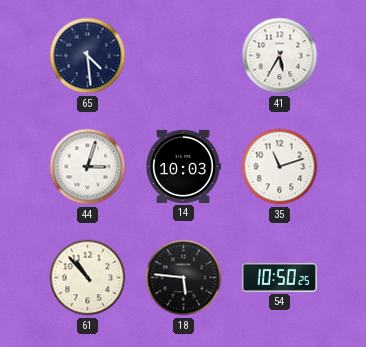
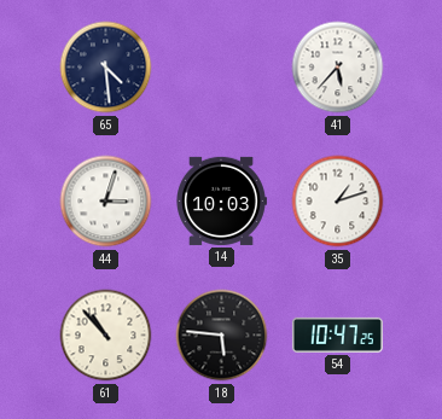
41: 5:35 -> 5:37 (338, 68)
35: 11:12 -> 1:12 (338, 202)
54: 10:50 -> 10:47 (337, 334)
